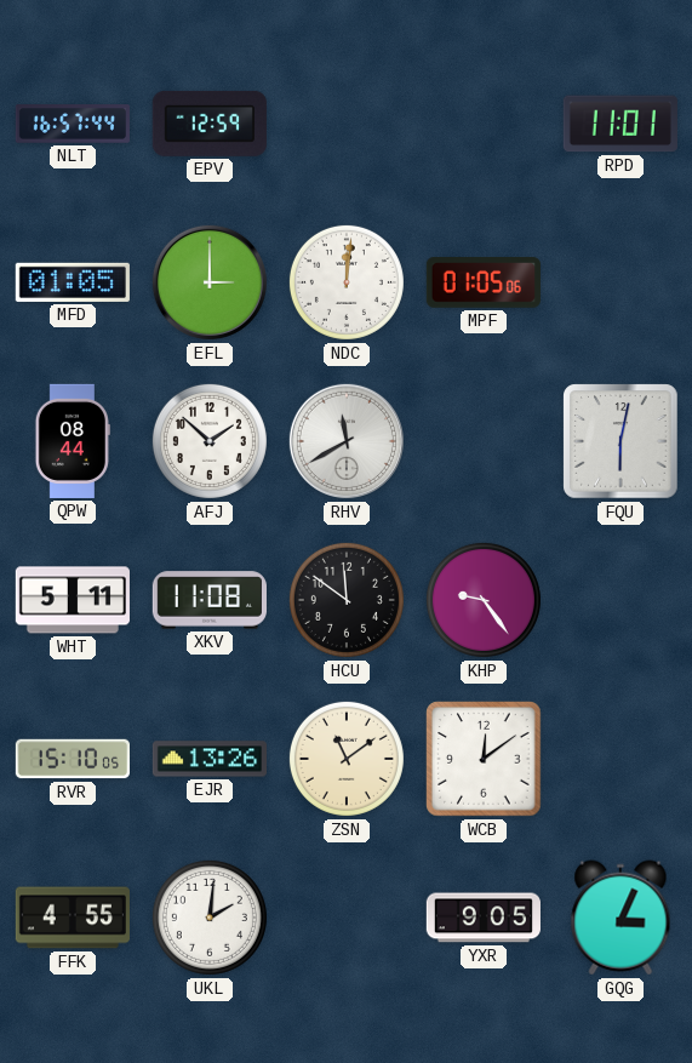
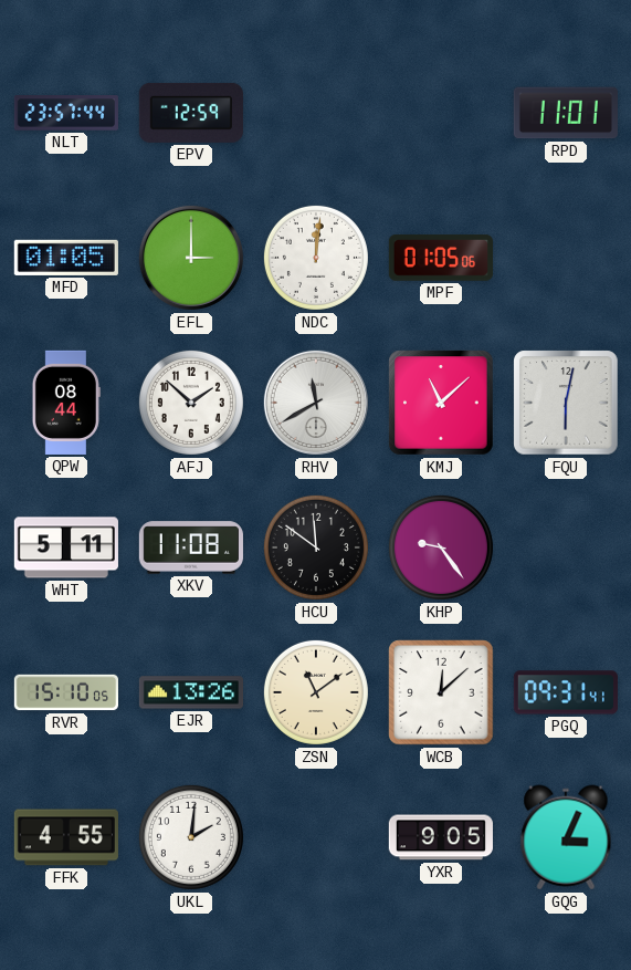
NLT: 16:57 -> 23:57 (66, 113)
KMJ: none -> 11:08 (441, 403)
WCB: 12:09 -> 12:08 (441, 692)
PGQ: none -> 09:31 (566, 692)
